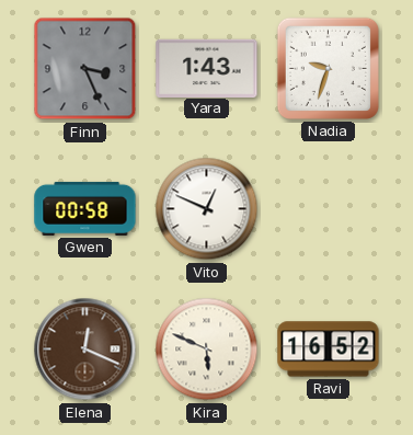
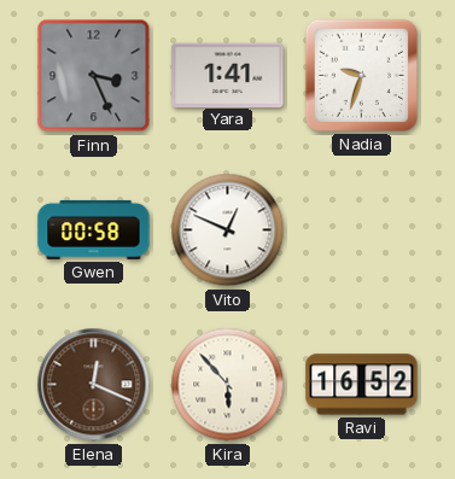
Yara: 1:43 -> 1:41 (228, 75)
Kira: 5:49 -> 5:53 (228, 385)
